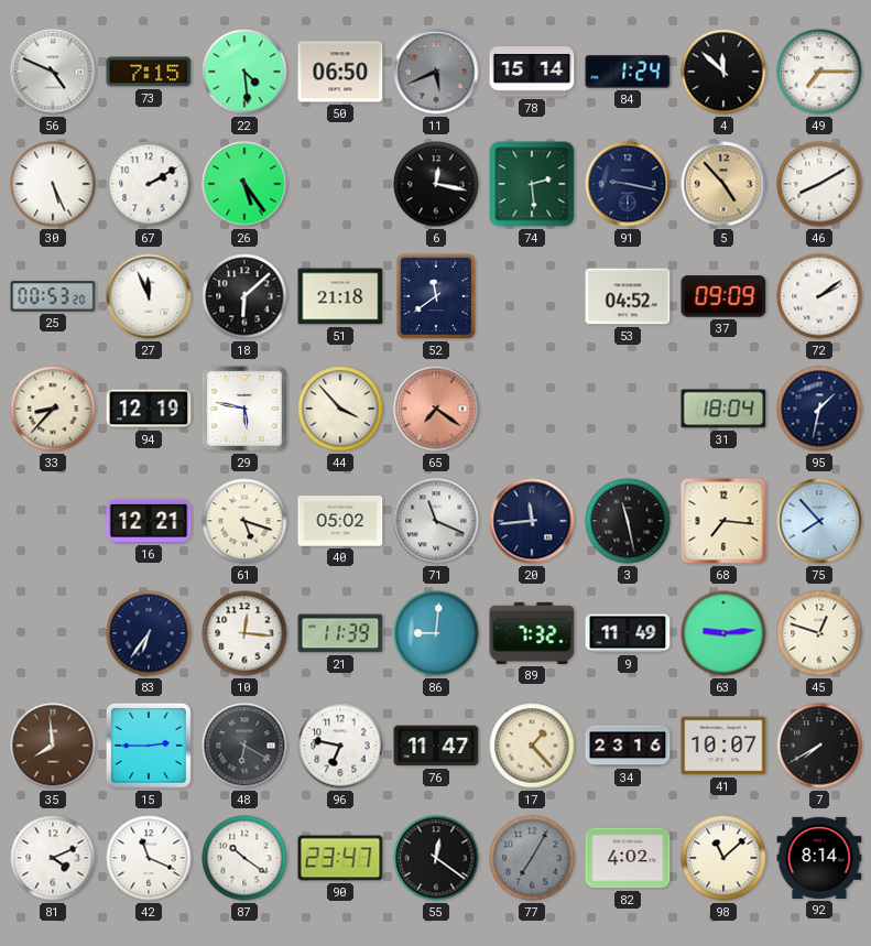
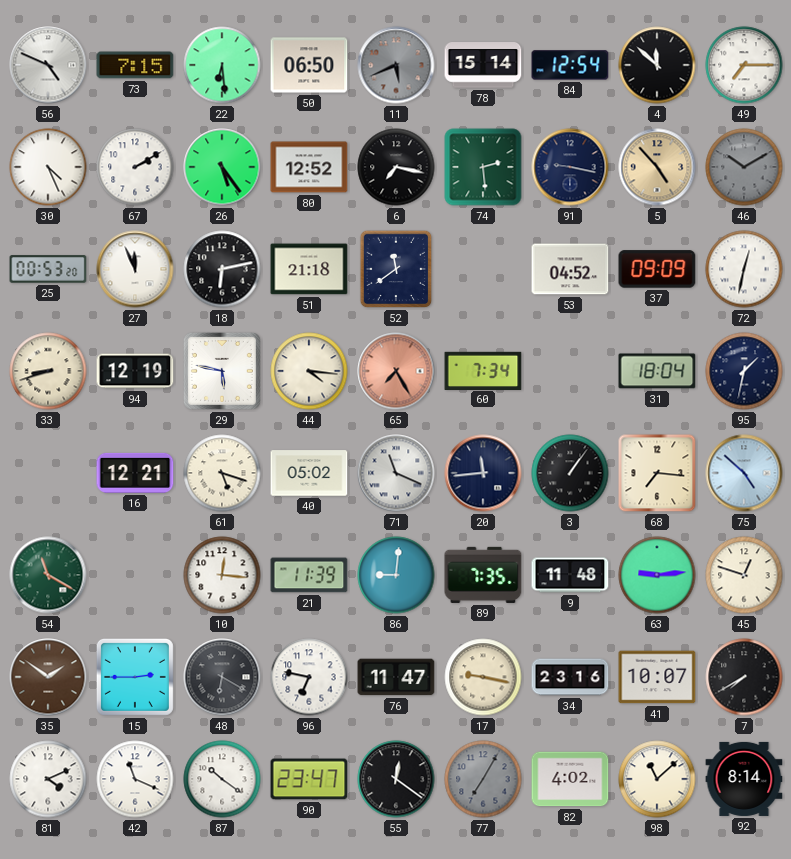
22: 4:29 -> 6:29 (222, 65)
84: 1:24 -> 12:54 (570, 65)
30: 5:26 -> 4:26 (48, 167)
80: none -> 12:52 (309, 167)
6: 12:17 -> 7:17 (396, 167)
46: 8:10 -> 10:10 (744, 167)
46 dial: white -> grey (744, 167)
18: 6:08 -> 6:13 (222, 269)
72: 2:09 -> 12:32 (744, 269)
33: 8:37 -> 8:42 (48, 371)
44: 3:53 -> 4:16 (309, 371)
65: 7:21 -> 7:25 (396, 371)
60: none -> 7:34 (483, 370)
3: 11:28 -> 1:06 (570, 473)
75: 7:53 -> 4:52 (744, 473)
54: none -> 11:20 (48, 575)
83: 6:36 -> none (149, 633)
89: 7:32 -> 7:35 (483, 575)
9: 11:49 -> 11:48 (570, 575)
35: 7:59 -> 1:51 (48, 677)
17: 1:23 -> 9:17 (483, 677)
